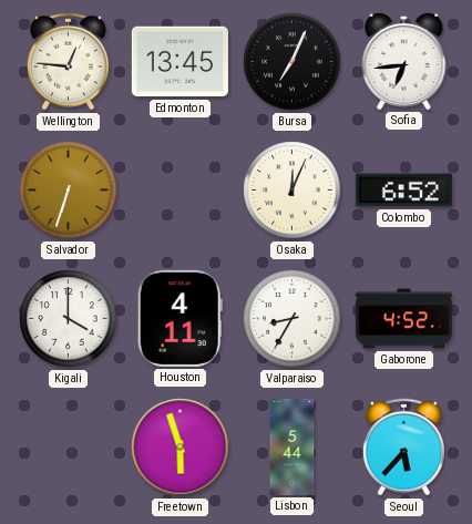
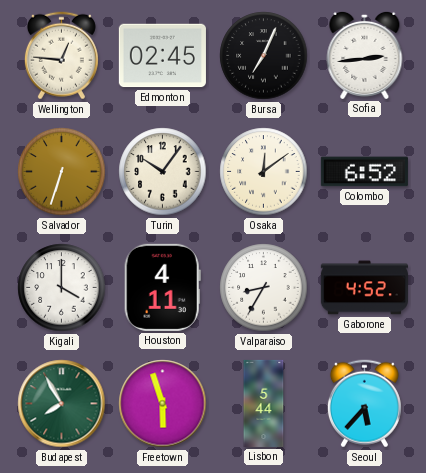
Edmonton: 13:45 -> 02:45 (162, 56)
Sofia: 6:44 -> 2:44 (365, 55)
Turin: none -> 10:06 (163, 172)
Osaka: 12:04 -> 12:09 (264, 172)
Budapest: none -> 7:55 (62, 404)
